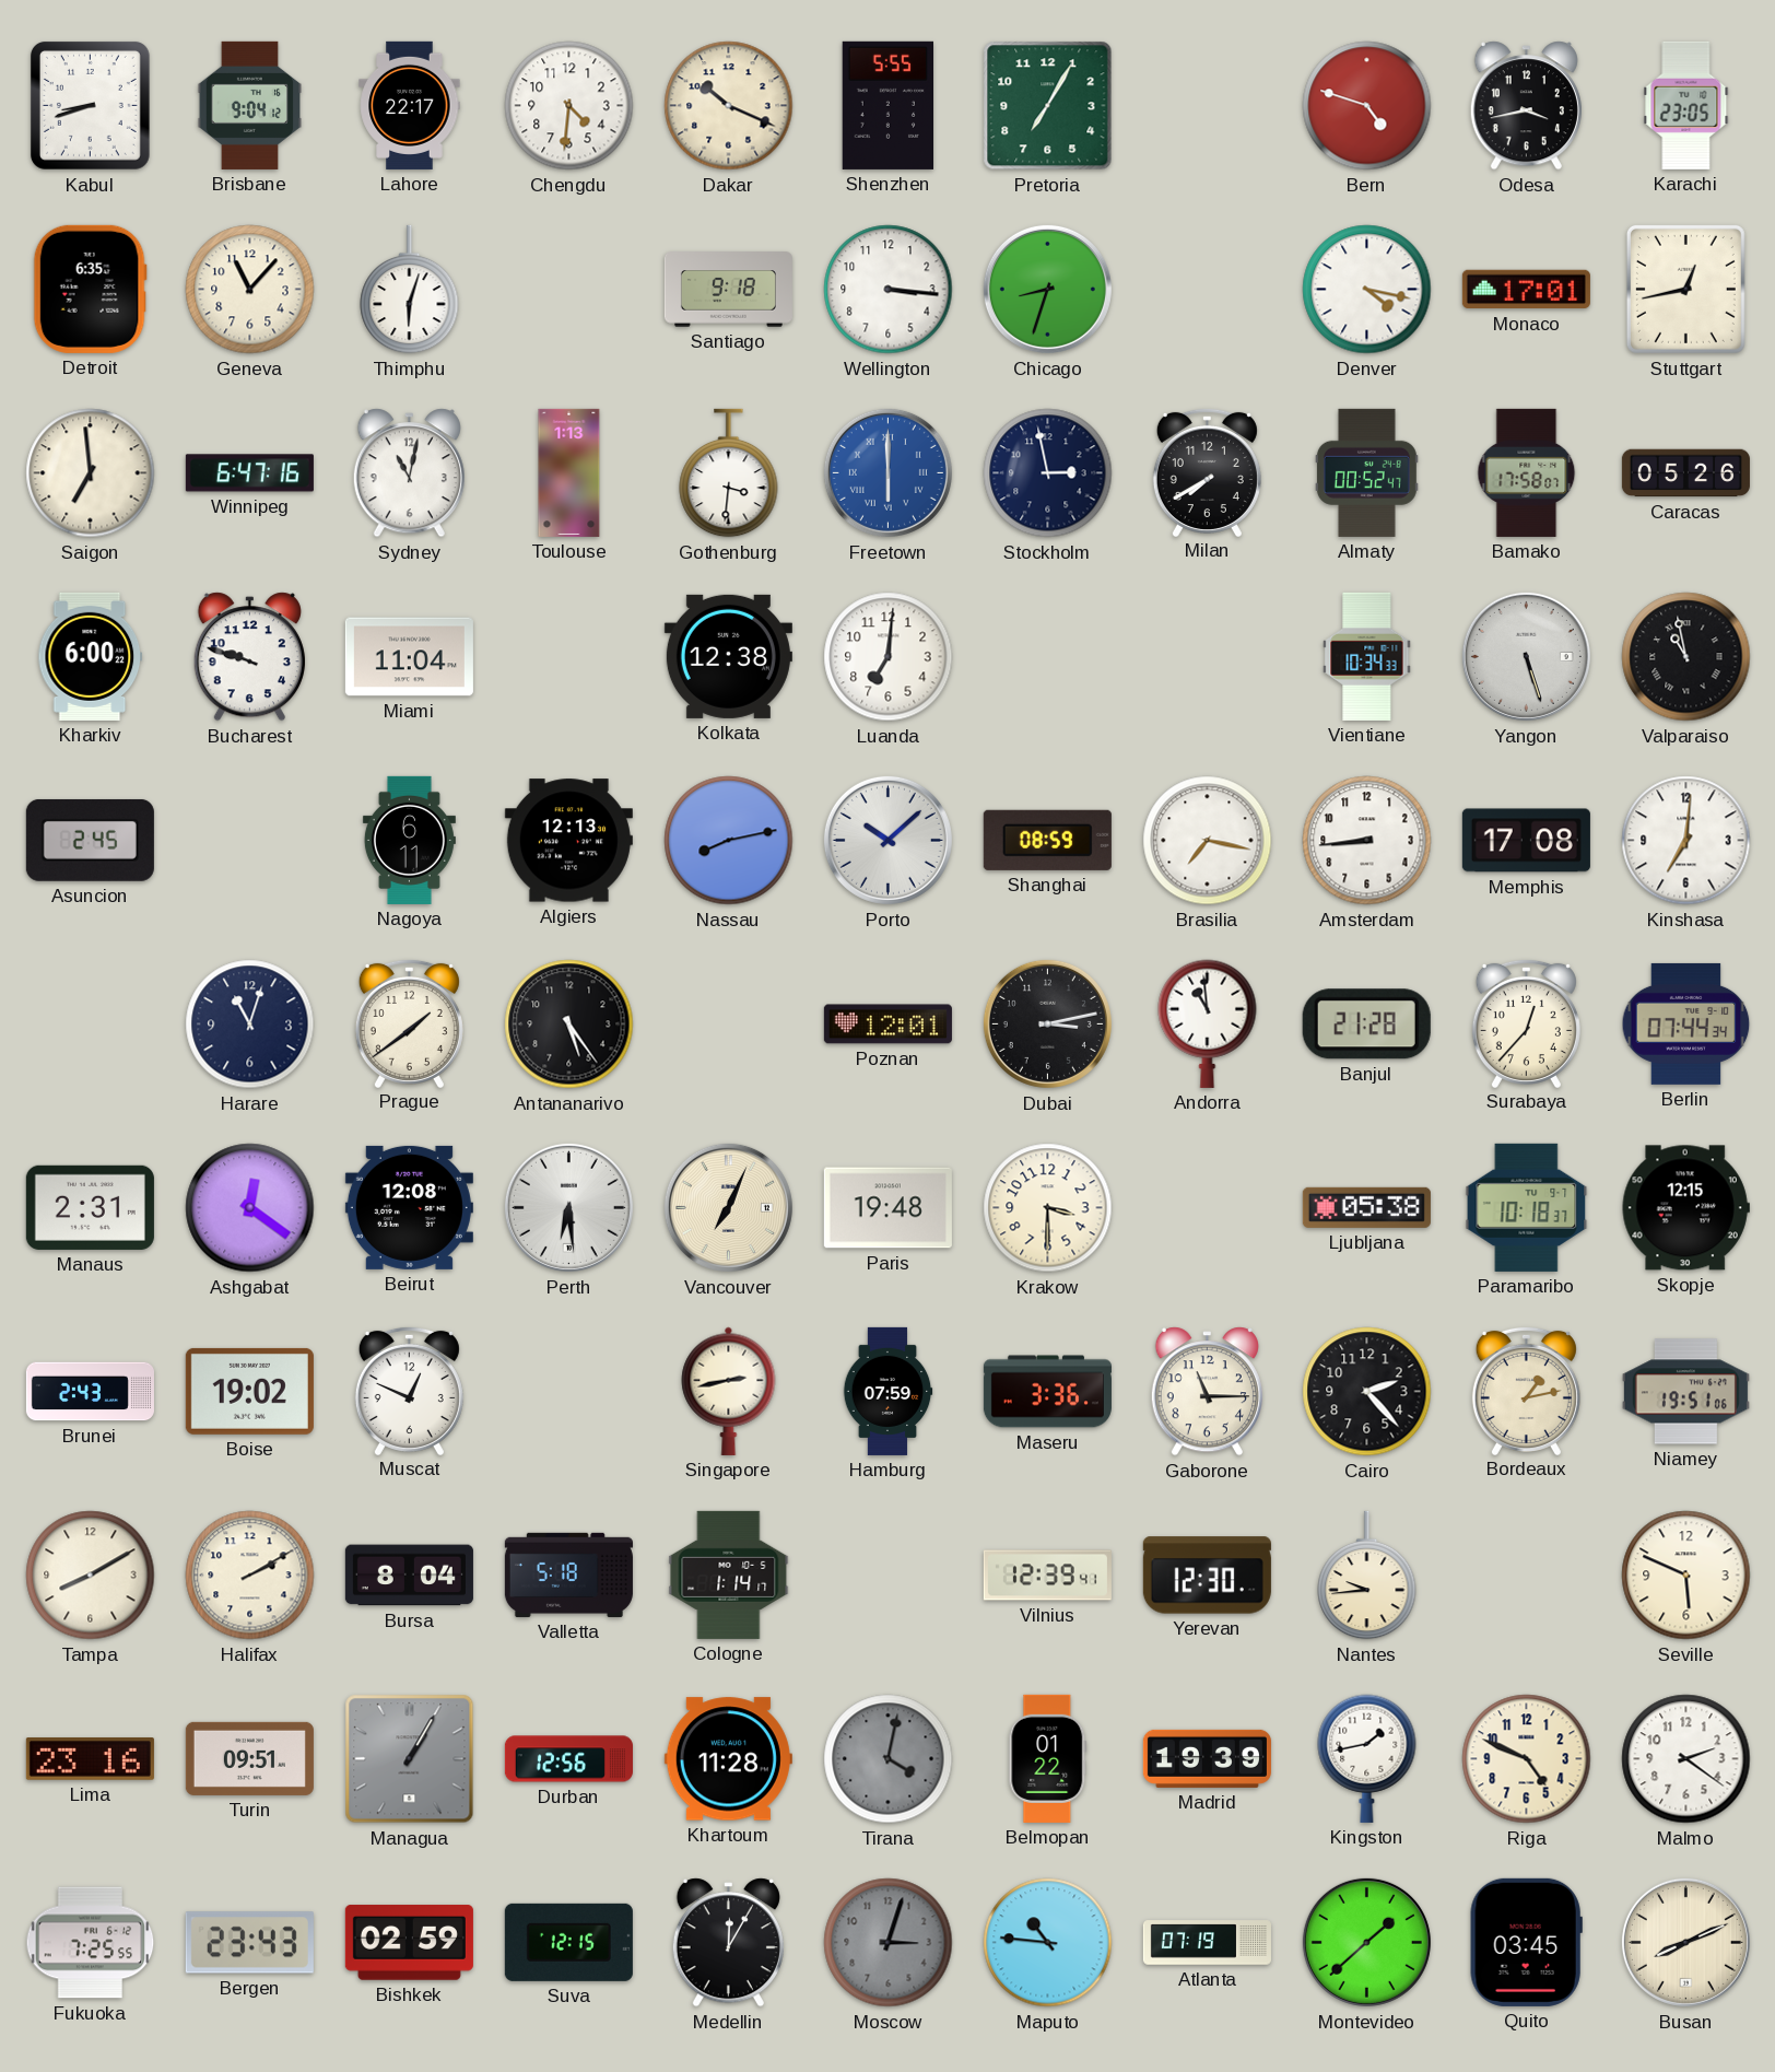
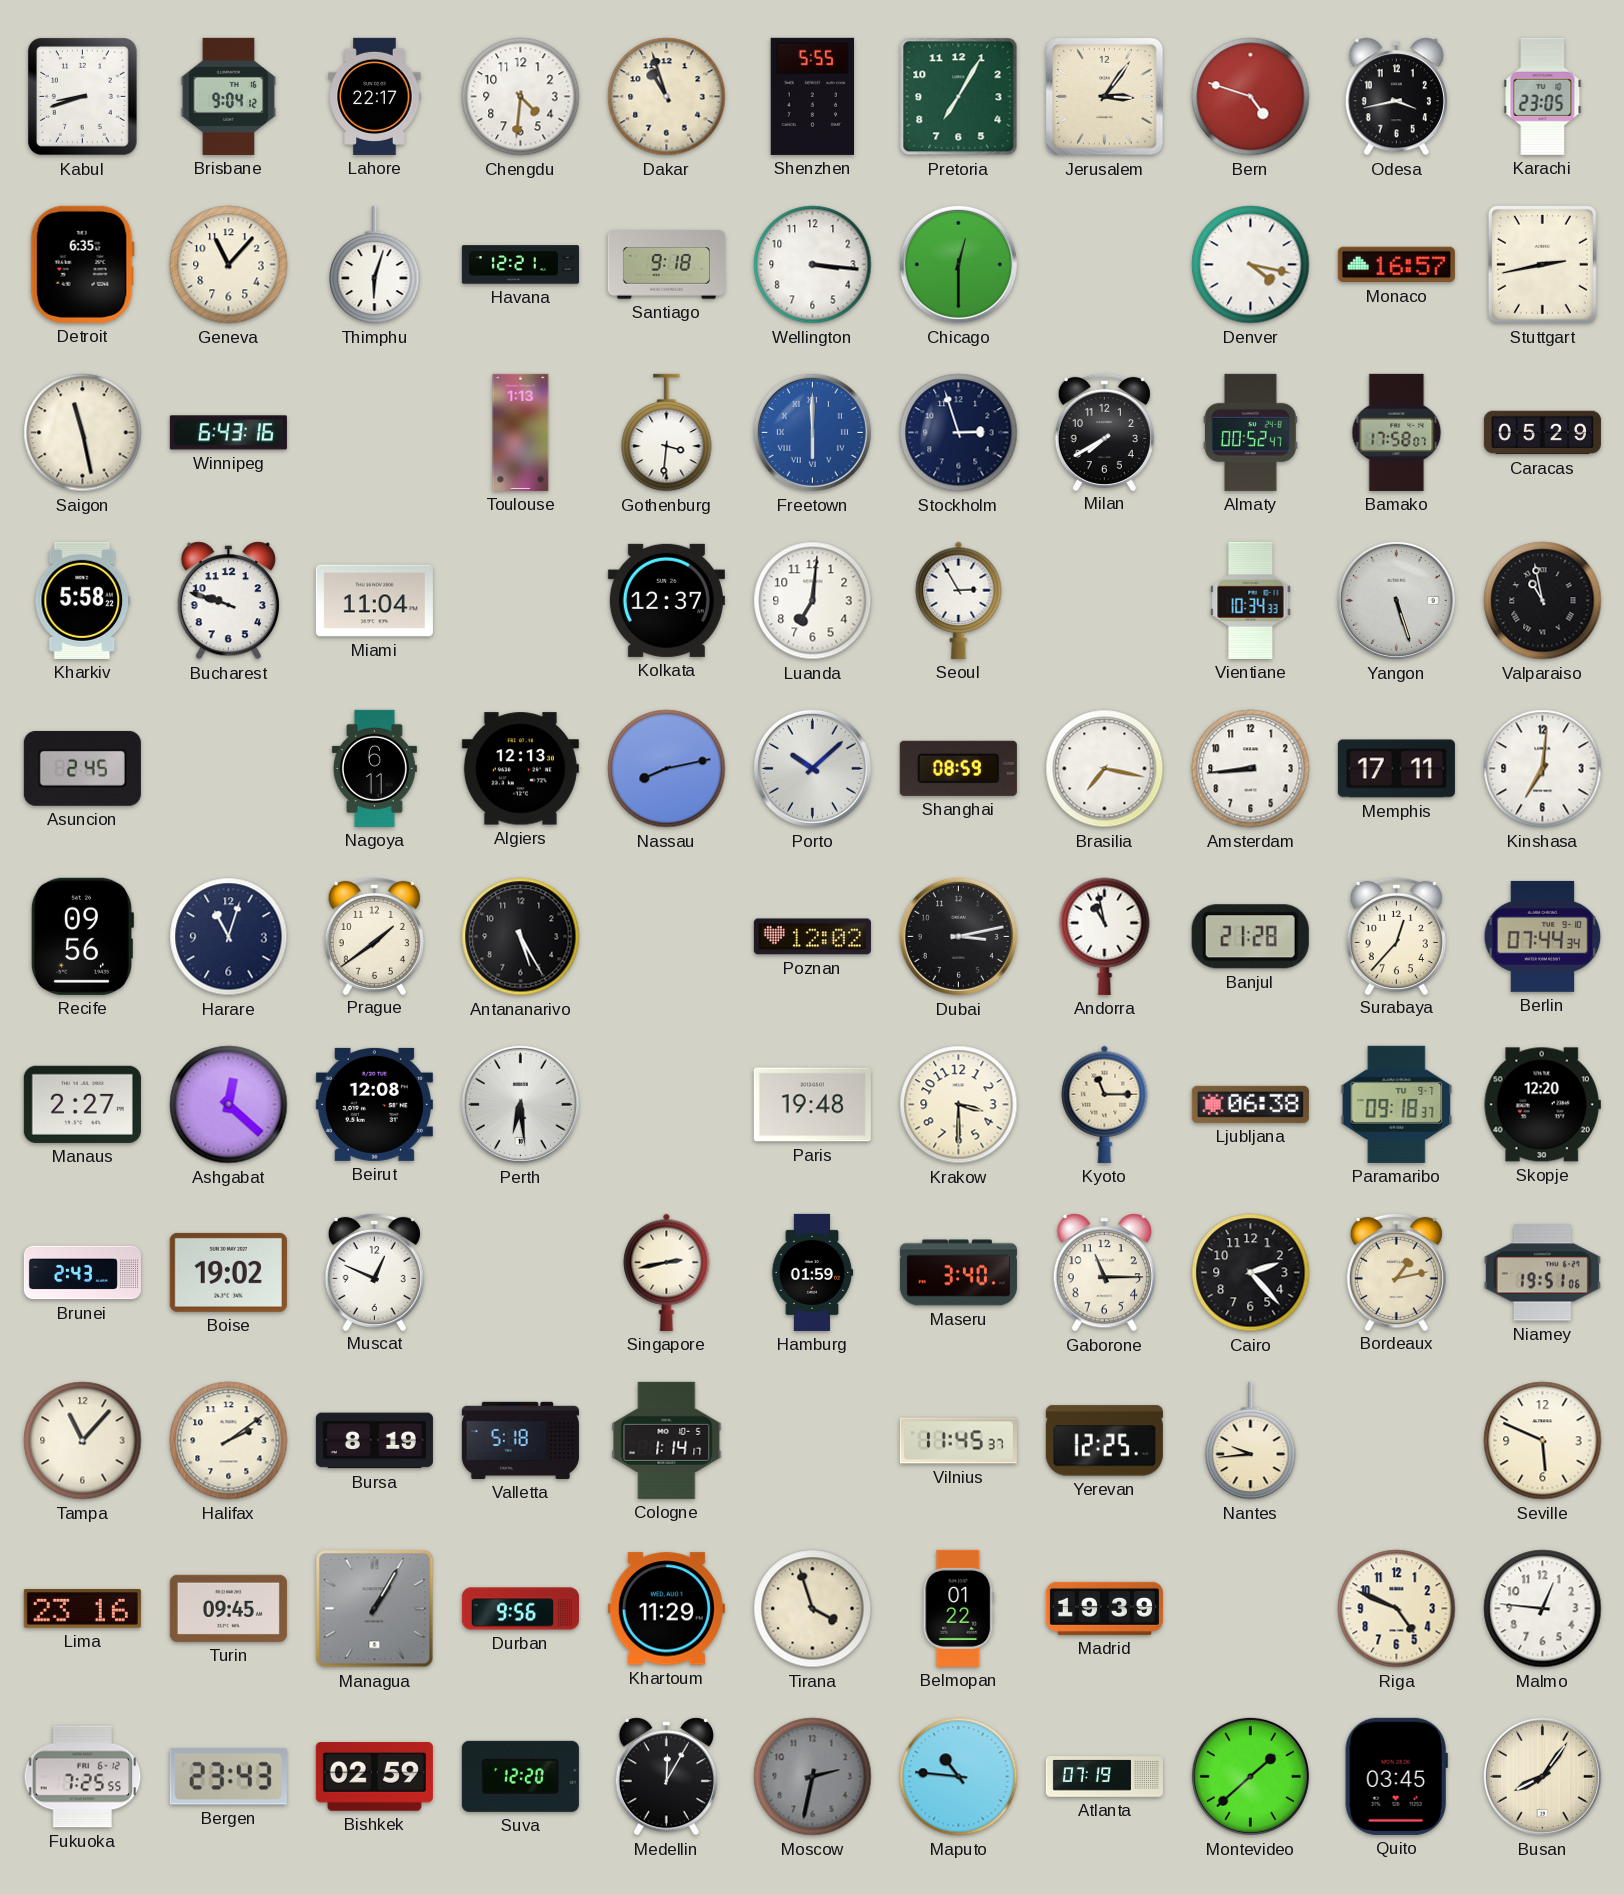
Dakar: 10:19 -> 10:57 (667, 97)
Jerusalem: none -> 3:06 (1105, 97)
Havana: none -> 12:21 (520, 265)
Chicago: 8:33 -> 12:30 (958, 264)
Monaco: 17:01 -> 16:57 (1396, 265)
Stuttgart: 12:43 -> 2:43 (1542, 264)
Saigon: 6:59 -> 11:28 (83, 433)
Winnipeg: 6:47 -> 6:43 (228, 433)
Sydney: 11:02 -> none (409, 473)
Stockholm: 2:58 -> 2:57 (959, 433)
Caracas: 05:26 -> 05:29 (1542, 433)
Kharkiv: 6:00 -> 5:58 (83, 600)
Kolkata: 12:38 -> 12:37 (666, 600)
Seoul: none -> 2:55 (959, 600)
Memphis: 17:08 -> 17:11 (1396, 769)
Recife: none -> 09:56 (82, 936)
Antananarivo: 5:24 -> 5:25 (521, 937)
Poznan: 12:01 -> 12:02 (812, 937)
Andorra: 10:59 -> 10:58 (1105, 936)
Manaus: 2:31 -> 2:27 (82, 1104)
Ashgabat: 12:21 -> 12:22 (229, 1105)
Vancouver: 7:04 -> none (728, 1207)
Kyoto: none -> 11:15 (1105, 1104)
Ljubljana: 05:38 -> 06:38 (1250, 1104)
Paramaribo: 10:18 -> 09:18 (1397, 1104)
Skopje: 12:15 -> 12:20 (1542, 1105)
Hamburg: 07:59 -> 01:59 (812, 1272)
Maseru: 3:36 -> 3:40 (958, 1273)
Tampa: 8:10 -> 11:07 (83, 1441)
Halifax: 2:10 -> 2:09 (229, 1441)
Bursa: 8:04 -> 8:19 (374, 1441)
Vilnius: 12:39 -> 11:45 (958, 1441)
Yerevan: 12:30 -> 12:25 (1104, 1441)
Turin: 09:51 -> 09:45 (228, 1608)
Durban: 12:56 -> 9:56 (520, 1609)
Khartoum: 11:28 -> 11:29 (666, 1609)
Tirana: 4:02 -> 3:57 (813, 1609)
Tirana dial: grey -> cream (813, 1609)
Kingston: 1:43 -> none (1367, 1758)
Malmo: 2:21 -> 12:46 (1543, 1609)
Suva: 12:15 -> 12:20 (520, 1776)
Moscow: 3:03 -> 2:32 (813, 1777)
Busan: 8:11 -> 8:06 (1542, 1776)
